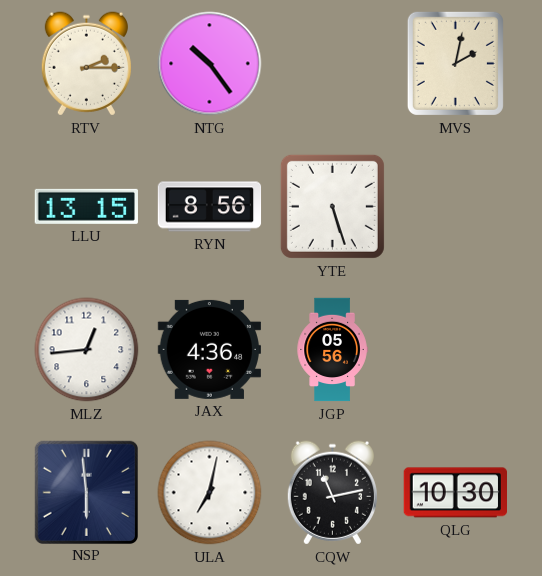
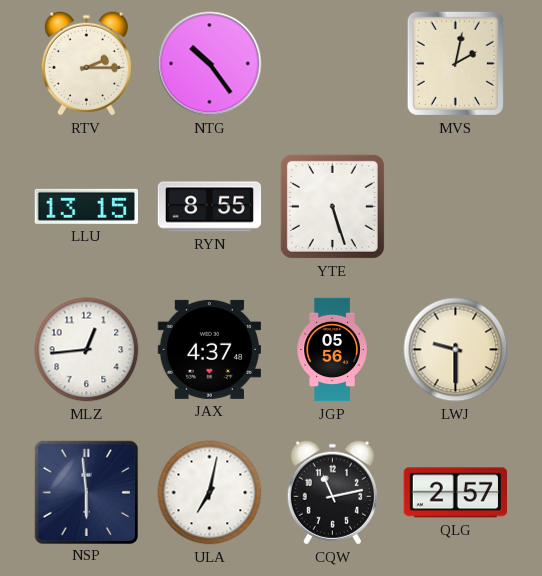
RYN: 8:56 -> 8:55 (210, 207)
JAX: 4:36 -> 4:37 (209, 349)
LWJ: none -> 9:30 (456, 350)
QLG: 10:30 -> 2:57 (455, 493)
